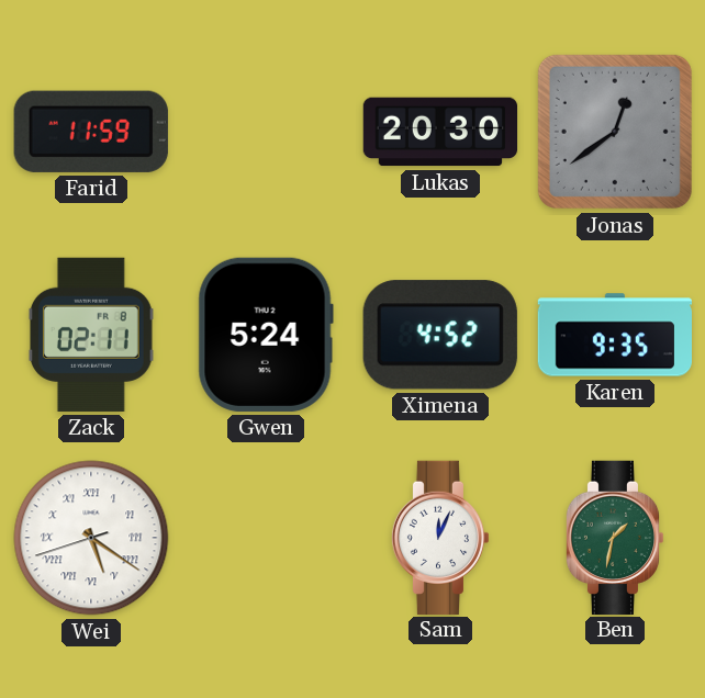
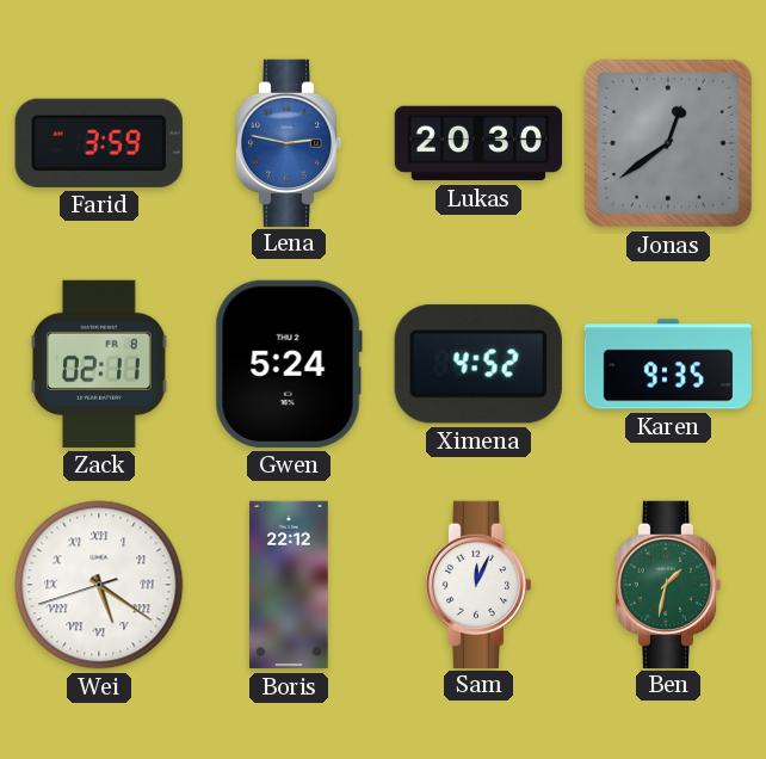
Farid: 11:59 -> 3:59 (99, 143)
Lena: none -> 2:47 (289, 142)
Boris: none -> 22:12 (289, 585)
